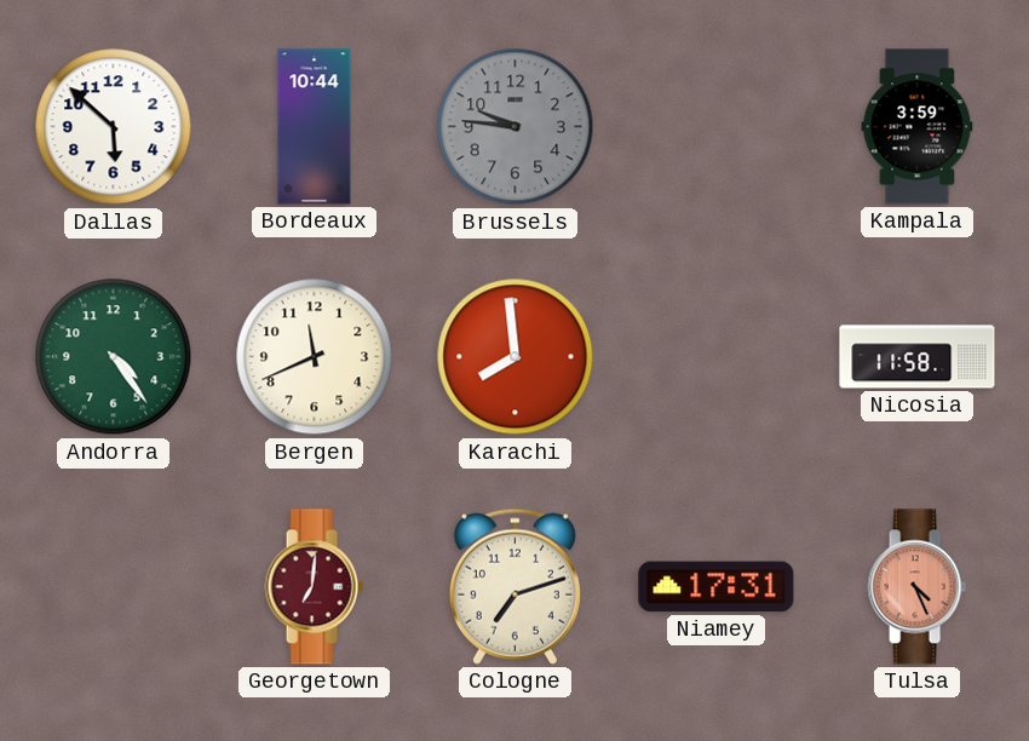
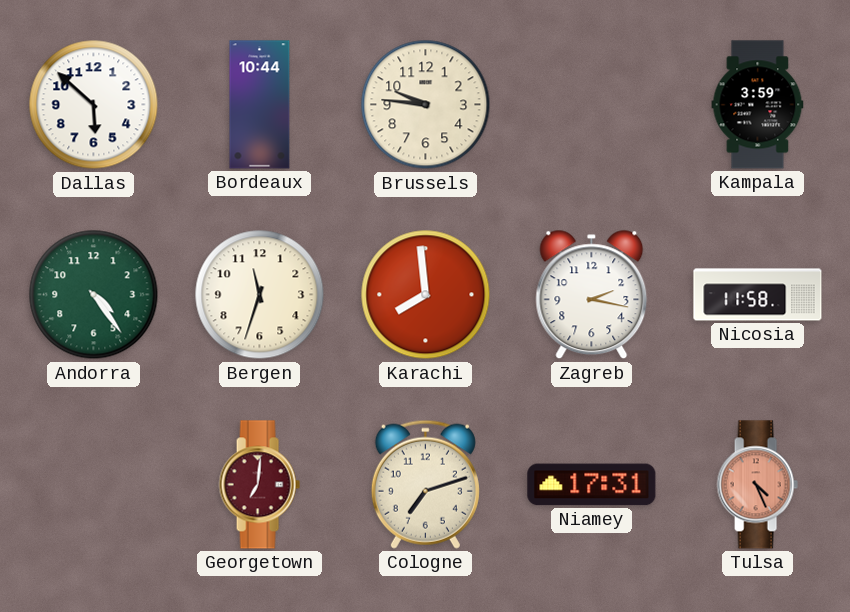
Brussels dial: grey -> cream (426, 105)
Bergen: 11:41 -> 11:33 (260, 295)
Zagreb: none -> 2:17 (592, 295)
